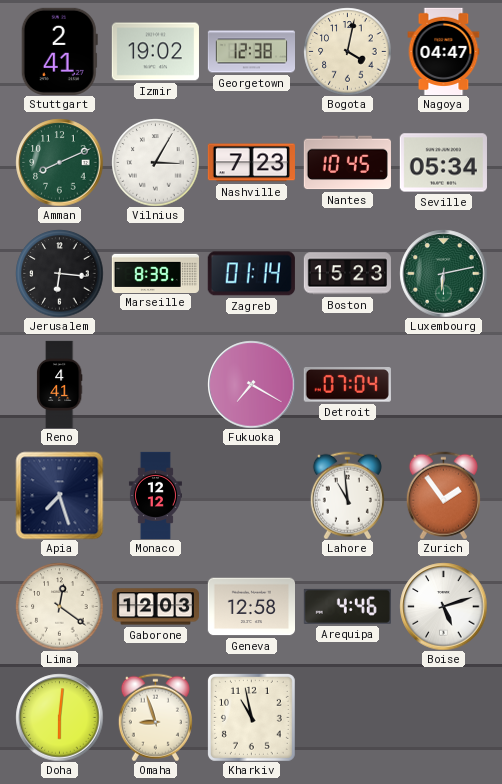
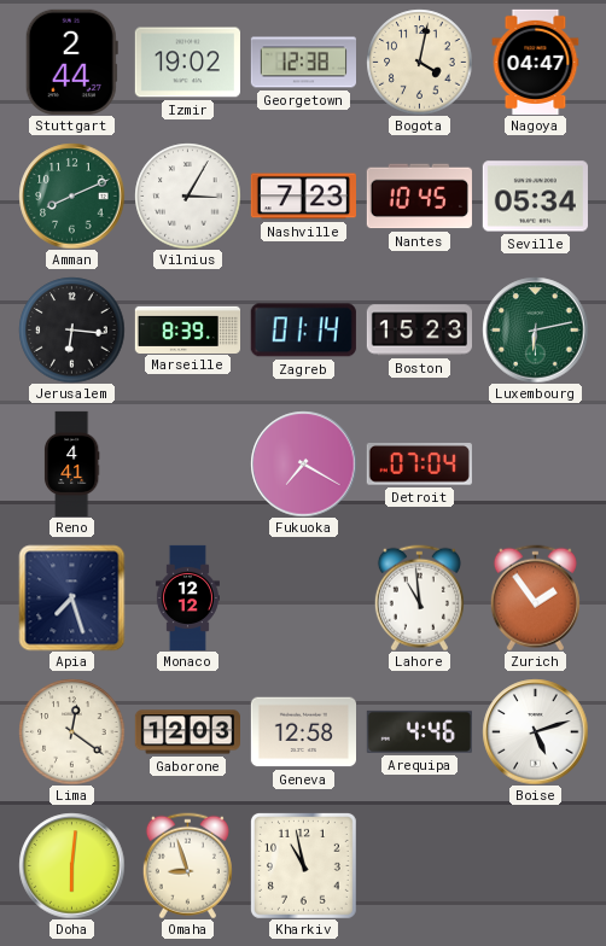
Stuttgart: 2:41 -> 2:44 (71, 62)
